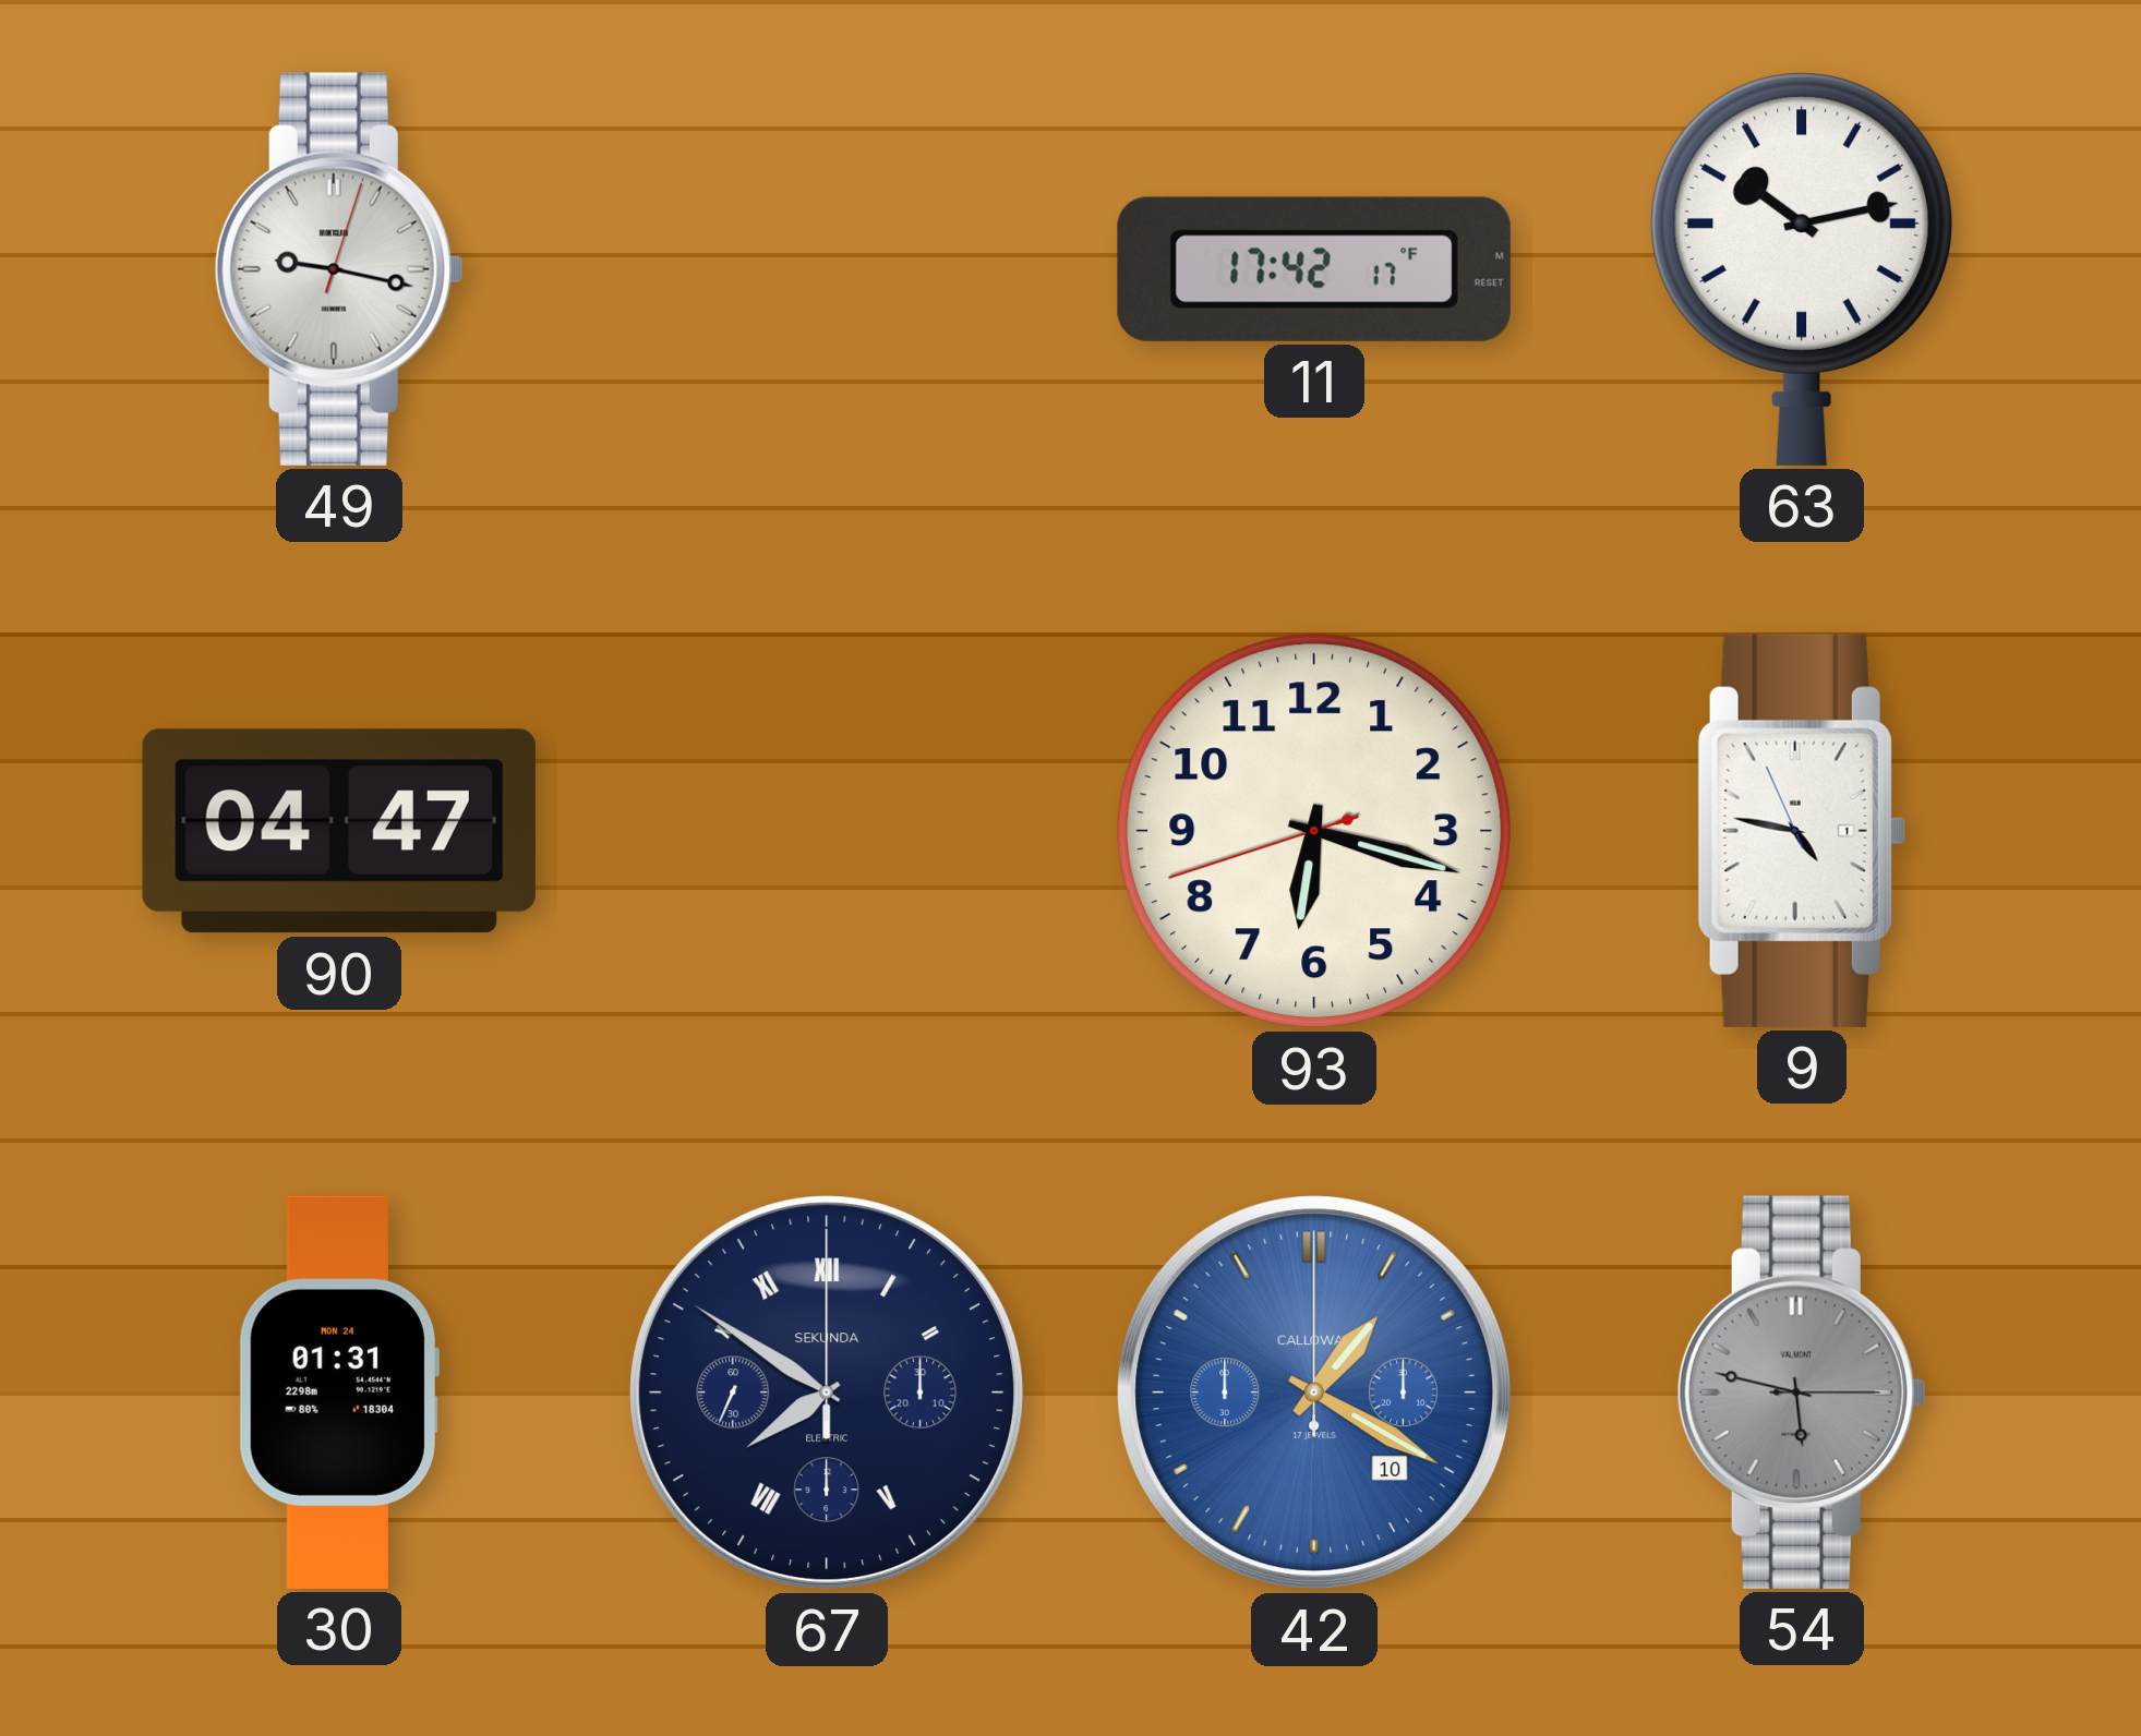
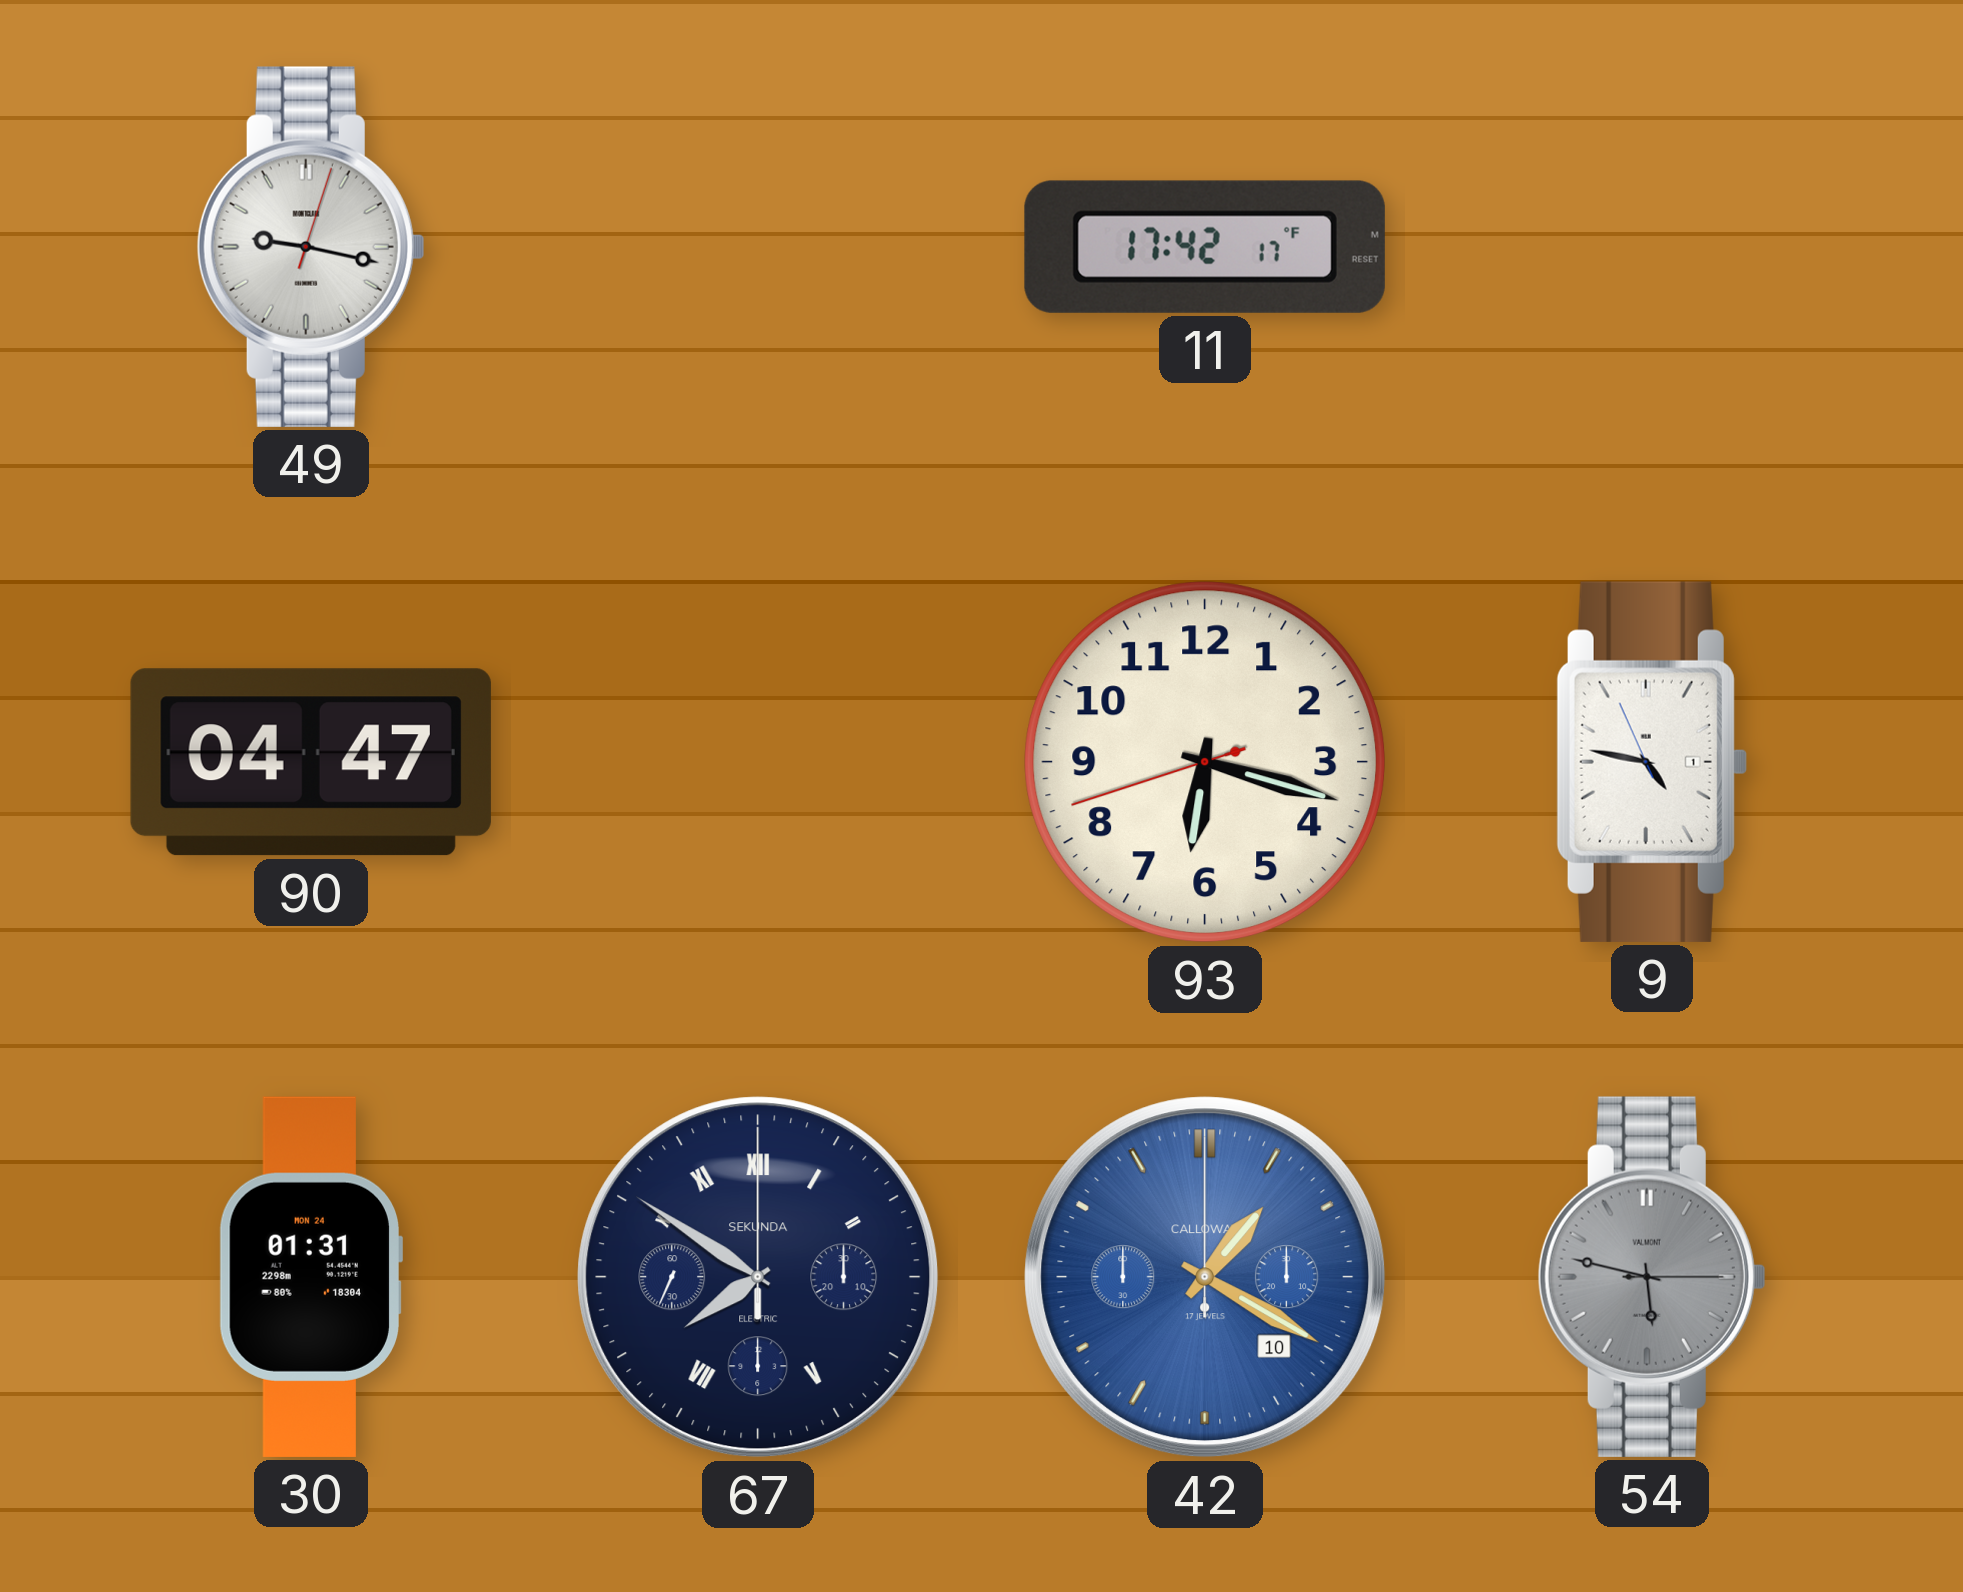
63: 10:13 -> none (1802, 269)
